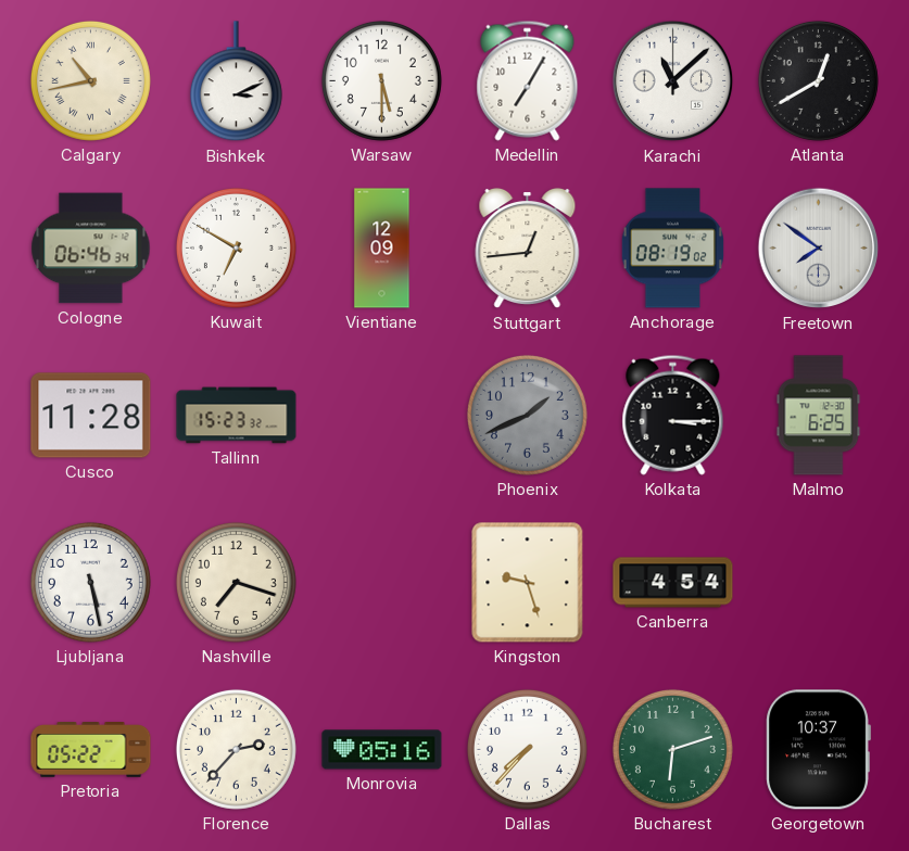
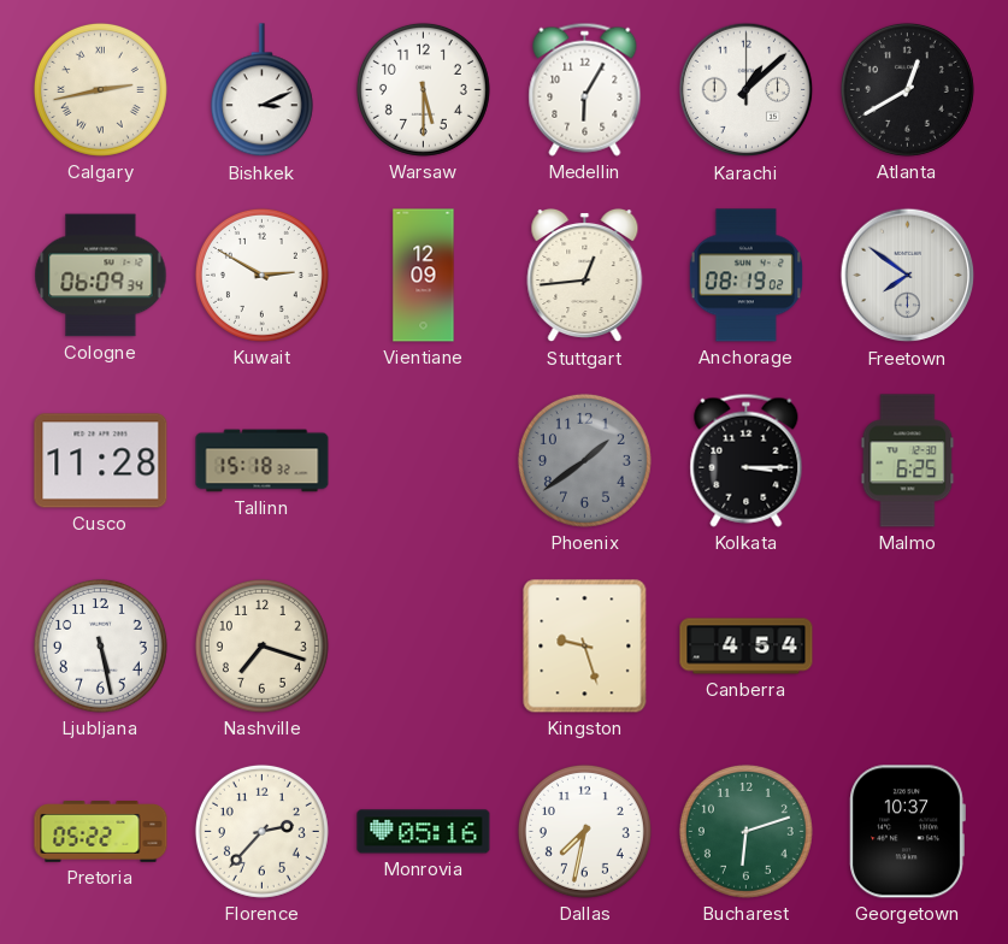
Calgary: 10:43 -> 2:43 (100, 89)
Medellin: 7:05 -> 6:05 (585, 89)
Karachi: 11:08 -> 1:08 (747, 90)
Cologne: 06:46 -> 06:09 (101, 276)
Kuwait: 6:50 -> 2:50 (261, 275)
Tallinn: 15:23 -> 15:18 (263, 461)
Phoenix: 1:41 -> 1:39 (584, 460)
Dallas: 7:37 -> 7:32 (584, 831)
